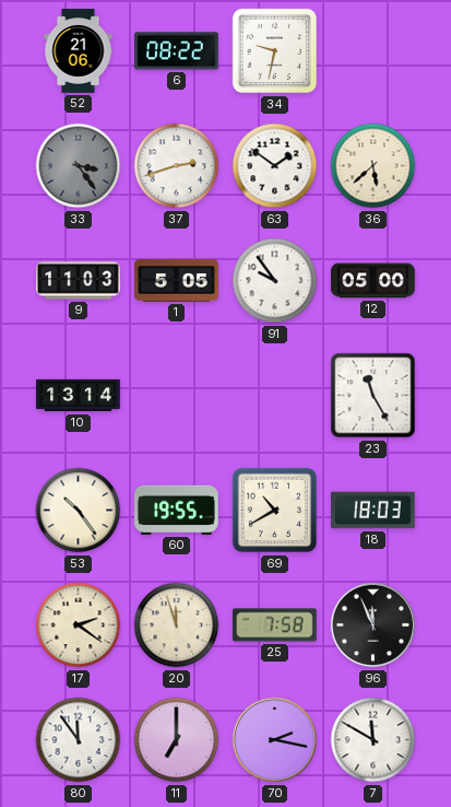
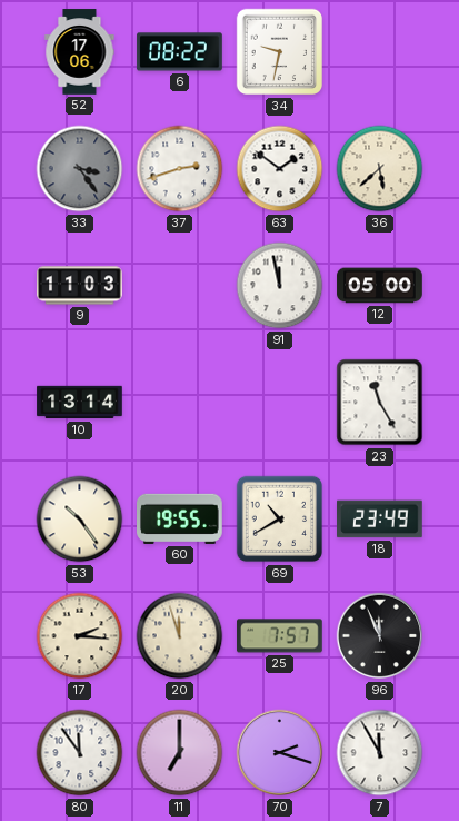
52: 21:06 -> 17:06 (80, 52)
1: 5:05 -> none (177, 281)
91: 9:54 -> 11:58 (280, 286)
18: 18:03 -> 23:49 (380, 520)
17: 2:21 -> 2:16 (80, 636)
25: 7:58 -> 7:57 (280, 636)
70: 2:17 -> 2:18 (280, 753)
7: 11:50 -> 11:55 (380, 753)
